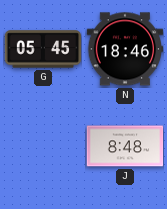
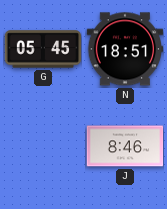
N: 18:46 -> 18:51 (125, 49)
J: 8:48 -> 8:46 (125, 146)
